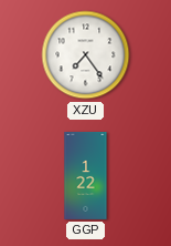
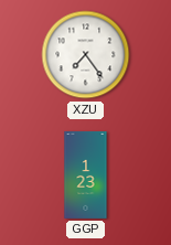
GGP: 1:22 -> 1:23 (86, 174)
